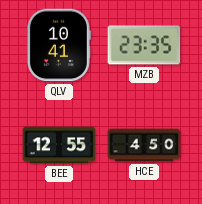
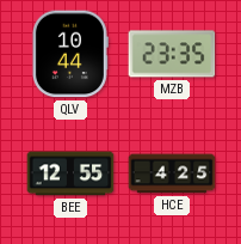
QLV: 10:41 -> 10:44 (69, 54)
HCE: 4:50 -> 4:25 (172, 173)
